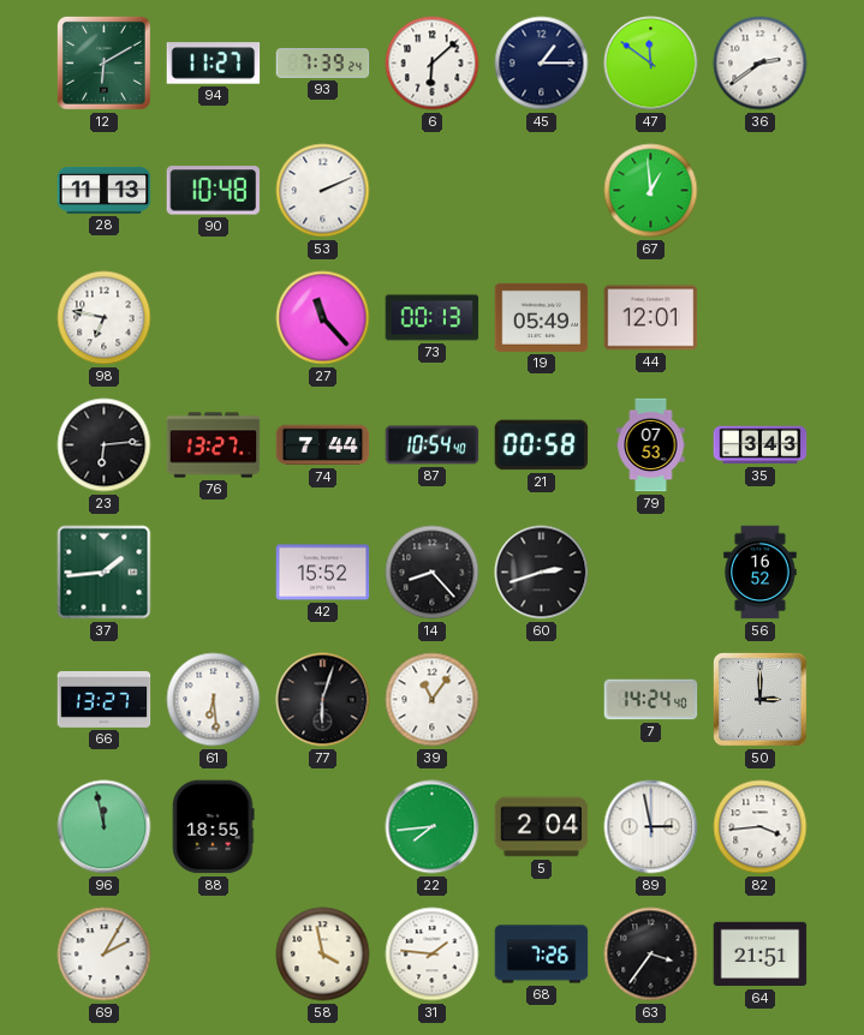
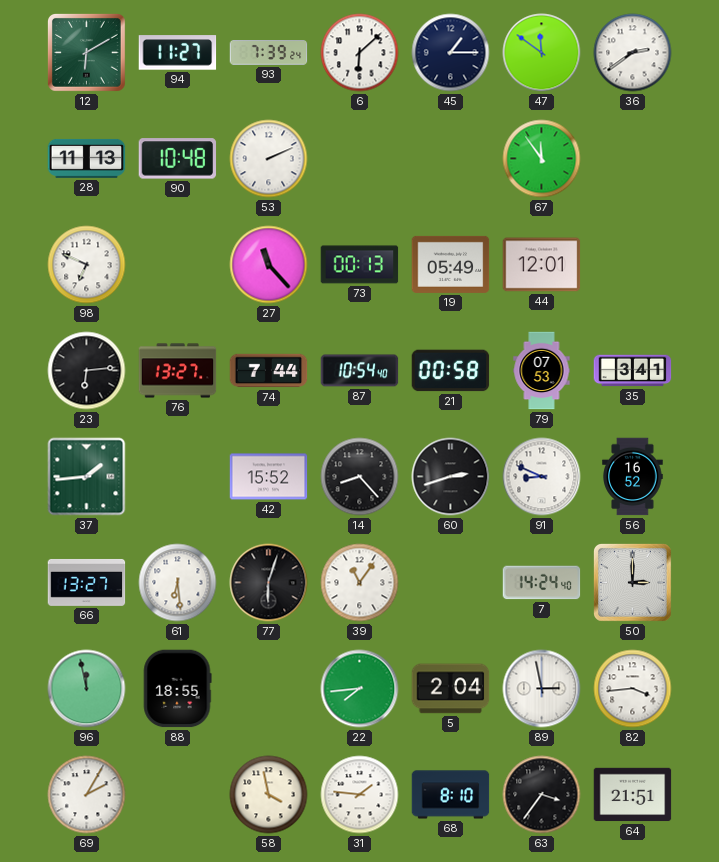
67: 12:59 -> 11:54 (542, 159)
98: 6:47 -> 6:49 (87, 265)
35: 3:43 -> 3:41 (633, 371)
91: none -> 8:49 (542, 477)
68: 7:26 -> 8:10 (451, 795)
